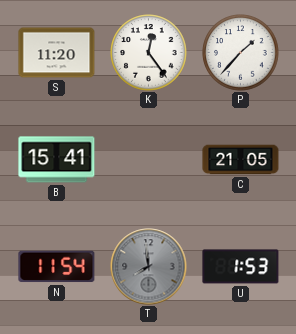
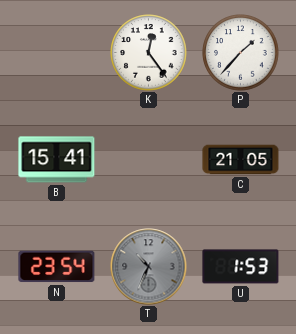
S: 11:20 -> none (57, 53)
N: 11:54 -> 23:54 (57, 267)
T: 7:59 -> 10:34 (149, 267)
